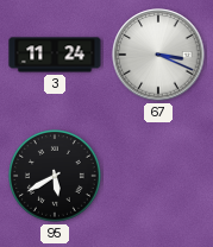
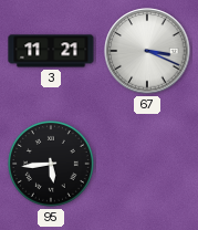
3: 11:24 -> 11:21 (51, 51)
95: 5:40 -> 5:44 (51, 164)
